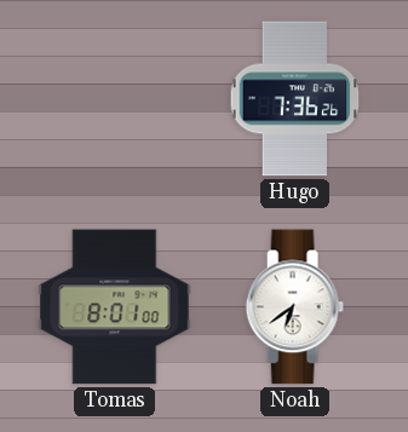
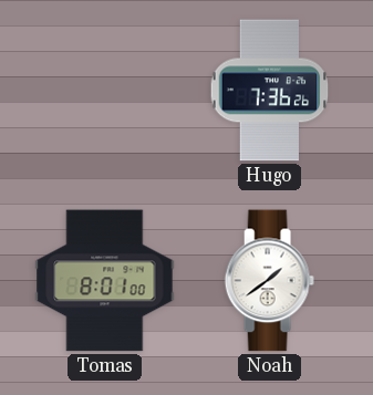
Noah: 6:39 -> 1:39 (269, 281)
